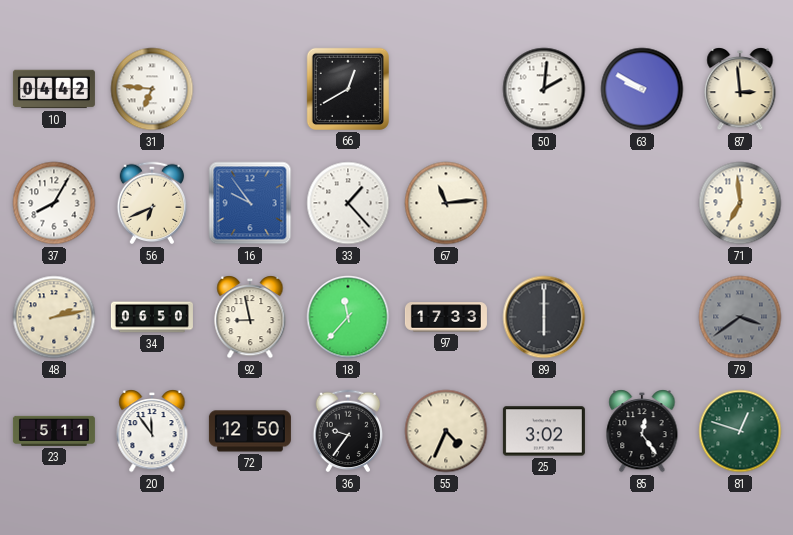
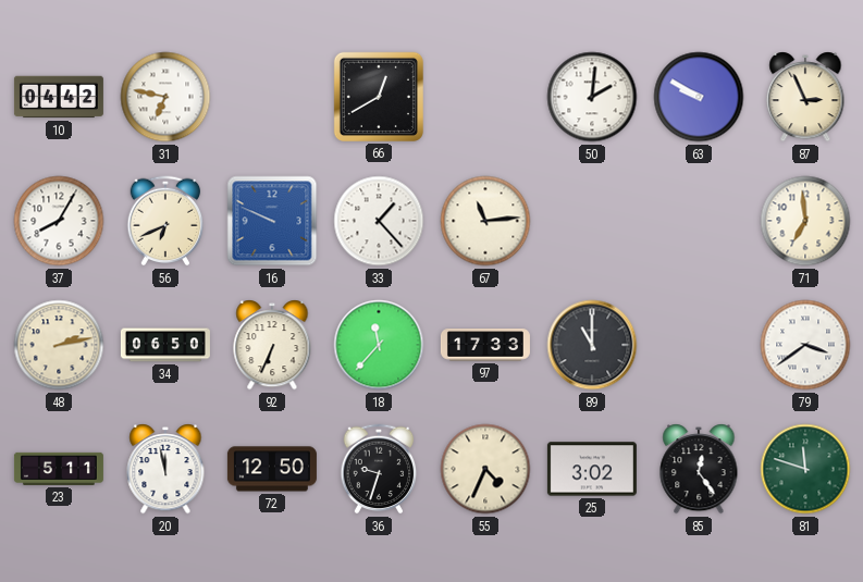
31: 6:46 -> 6:47 (165, 97)
87: 2:59 -> 2:56 (805, 98)
16: 9:54 -> 9:49 (272, 221)
92: 8:58 -> 6:34 (272, 346)
89: 6:00 -> 11:00 (592, 345)
79 dial: grey -> white (805, 345)
20: 11:54 -> 11:58 (165, 470)
36: 9:36 -> 9:33 (379, 469)
81: 12:48 -> 11:48 (805, 469)
